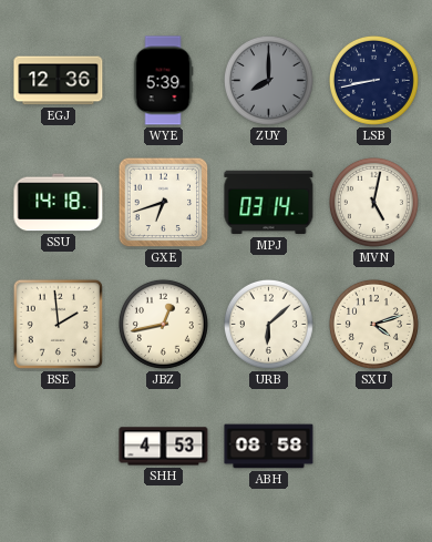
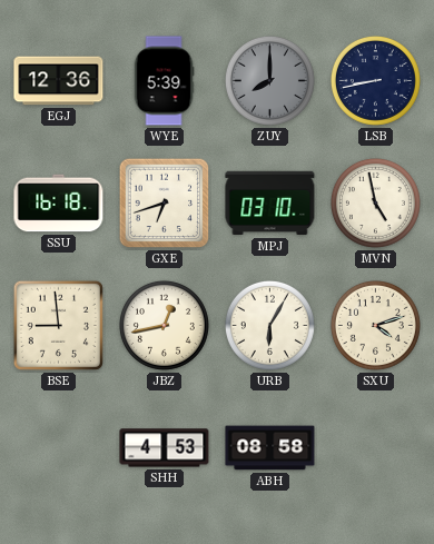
SSU: 14:18 -> 16:18 (59, 204)
MPJ: 03:14 -> 03:10 (270, 204)
MVN: 5:02 -> 4:58 (375, 202)
BSE: 1:59 -> 8:59 (58, 325)
URB: 6:08 -> 6:05 (269, 325)
